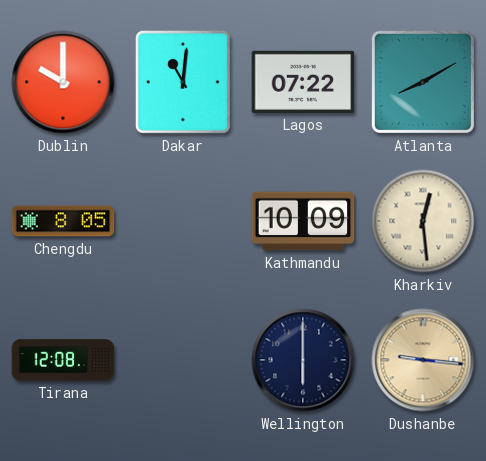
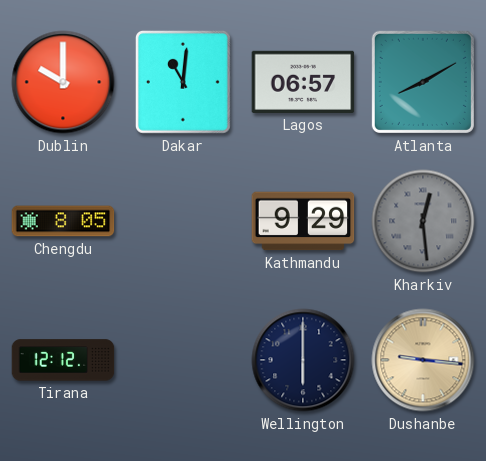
Lagos: 07:22 -> 06:57 (303, 82)
Kathmandu: 10:09 -> 9:29 (303, 221)
Kharkiv dial: cream -> grey (423, 221)
Tirana: 12:08 -> 12:12 (63, 360)
